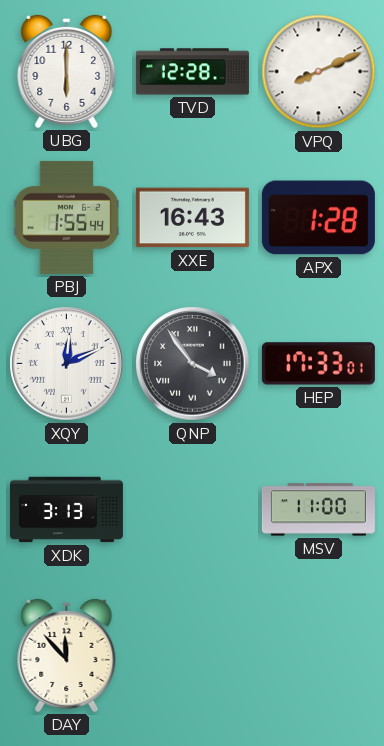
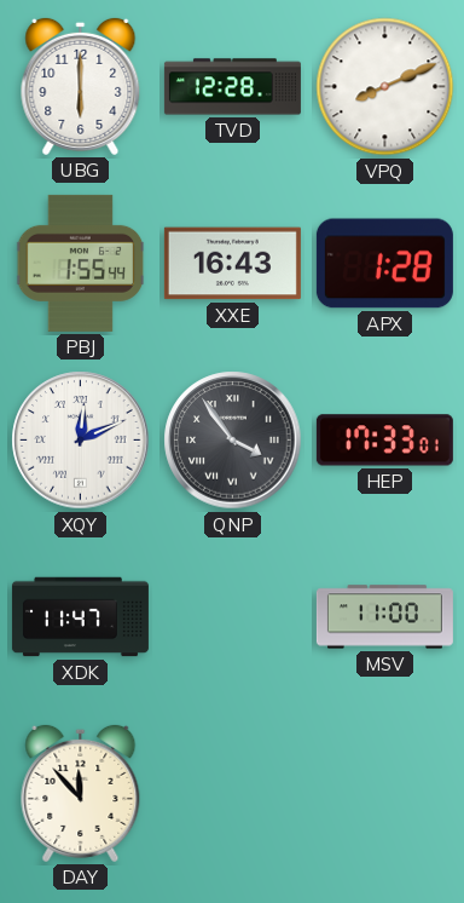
XDK: 3:13 -> 11:47 (80, 617)
